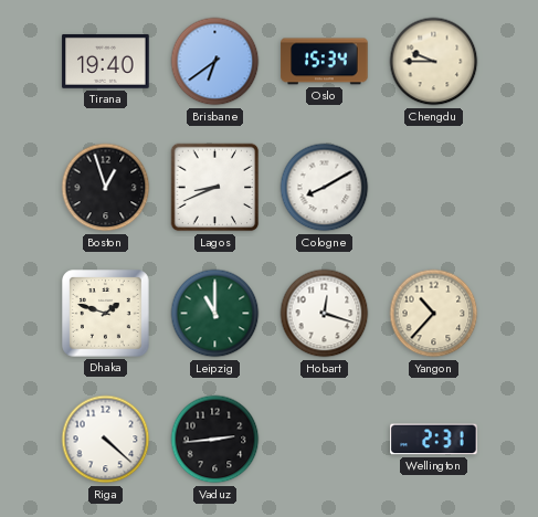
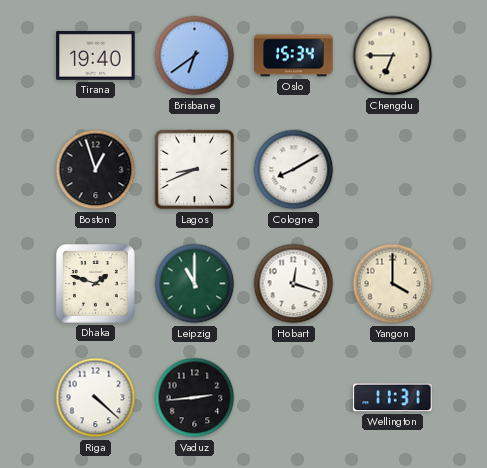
Chengdu: 9:45 -> 6:45 (393, 56)
Yangon: 10:37 -> 4:00 (393, 284)
Wellington: 2:31 -> 11:31 (393, 398)
